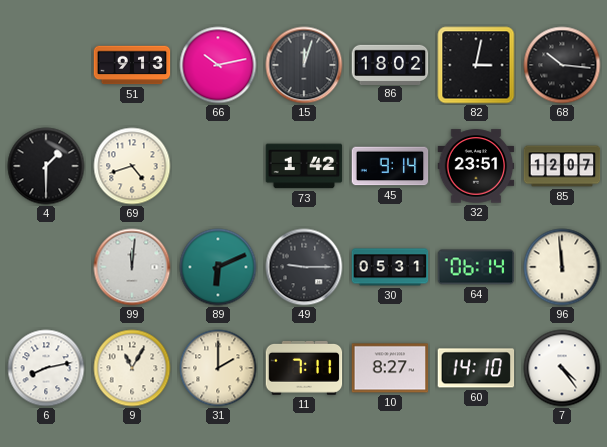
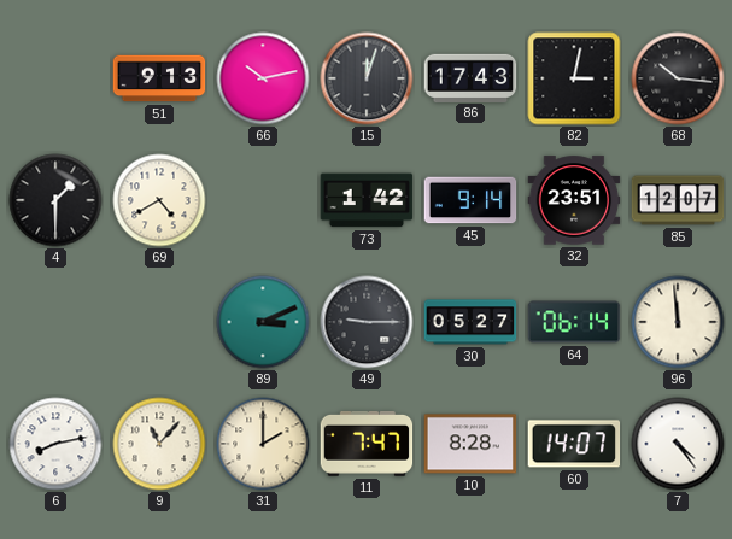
86: 18:02 -> 17:43 (470, 77)
69: 4:42 -> 4:40 (159, 200)
99: 12:01 -> none (132, 267)
89: 6:11 -> 3:11 (263, 322)
30: 05:31 -> 05:27 (470, 322)
9: 11:05 -> 11:07 (159, 444)
11: 7:11 -> 7:47 (367, 444)
10: 8:27 -> 8:28 (470, 444)
60: 14:10 -> 14:07 (574, 444)
